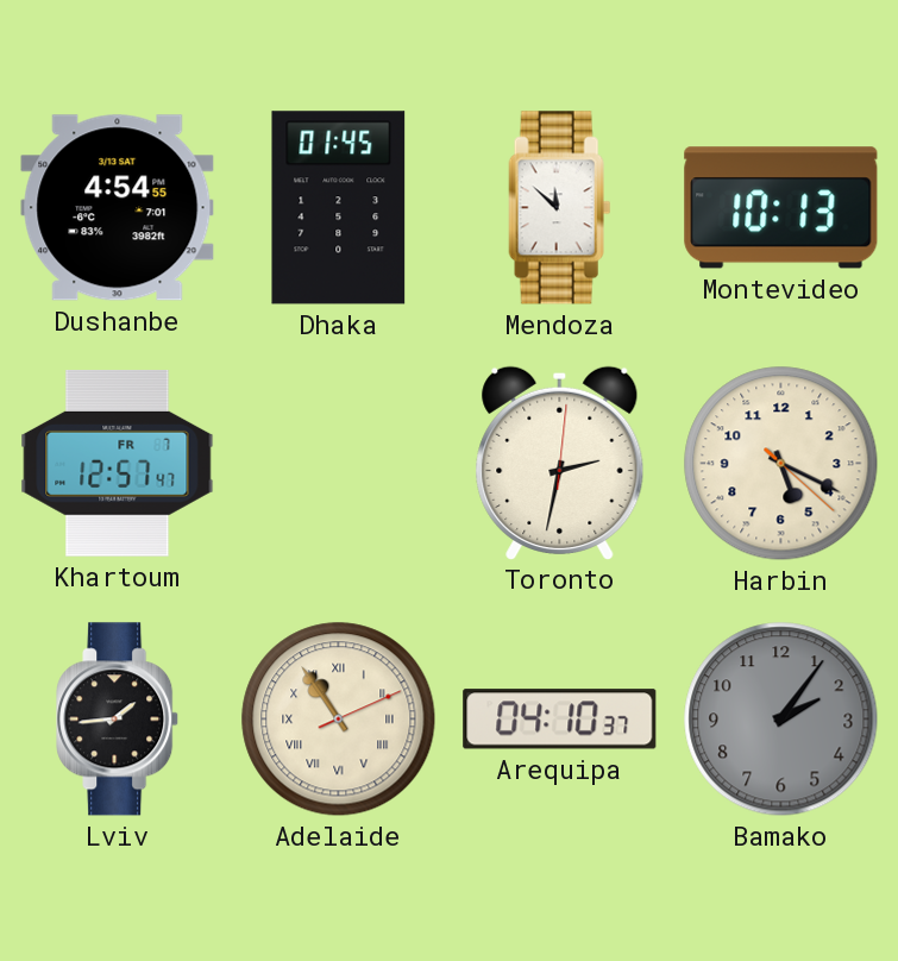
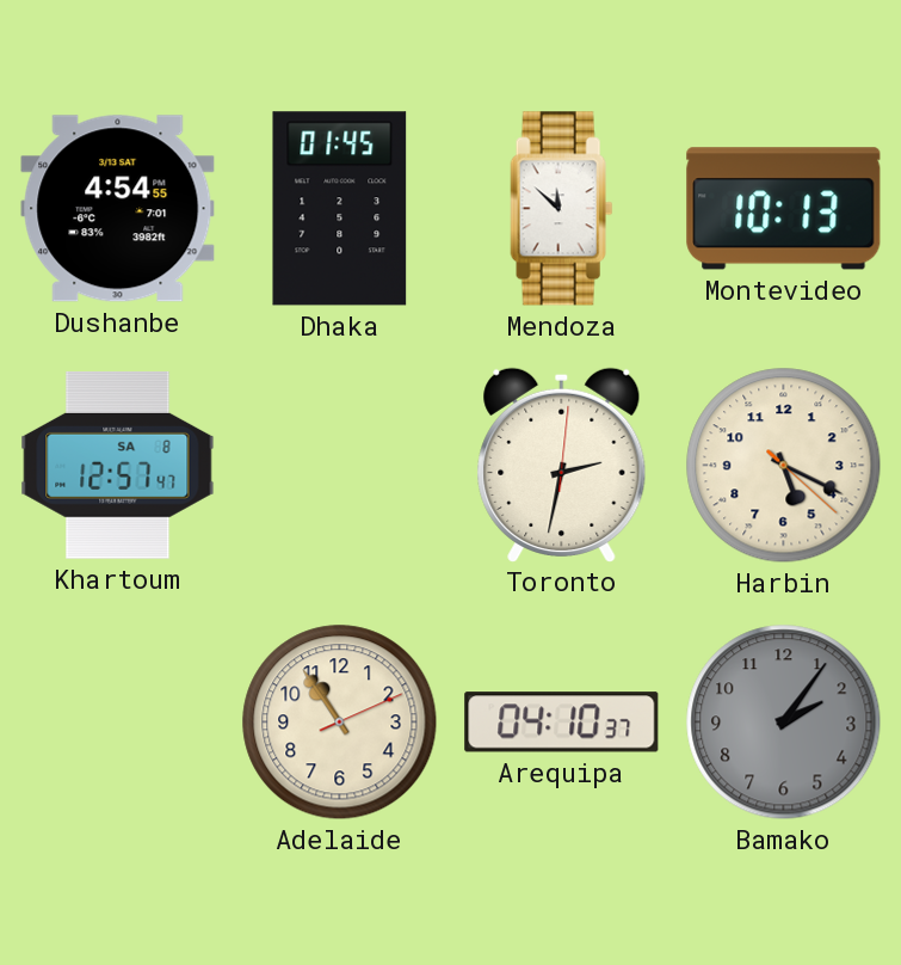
Khartoum date: FR 7 -> SA 8 (118, 466)
Lviv: 1:44 -> none (118, 720)
Adelaide numerals: Roman -> Arabic (340, 723)
